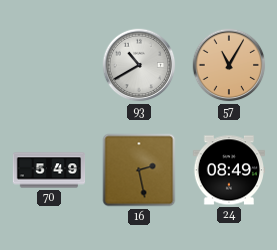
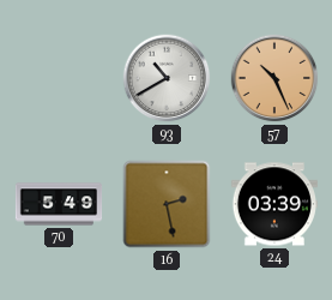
57: 11:05 -> 10:26 (274, 78)
24: 08:49 -> 03:39 (273, 204)
